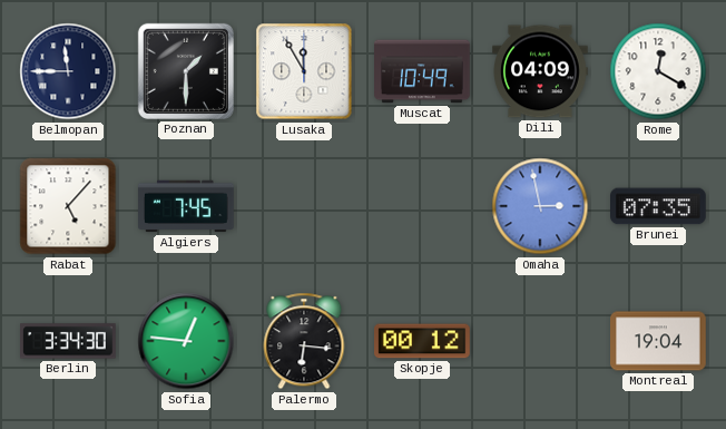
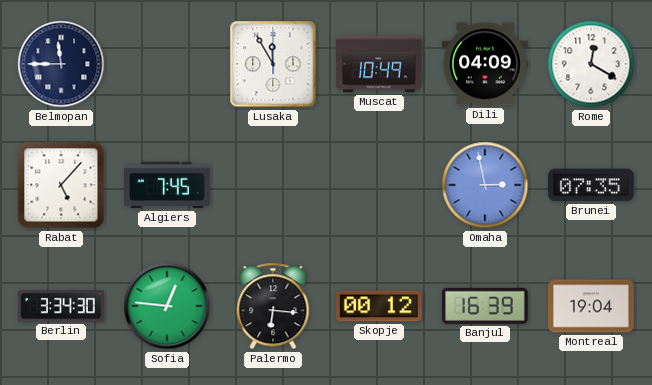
Poznan: 1:30 -> none (186, 71)
Banjul: none -> 16:39 (486, 306)
